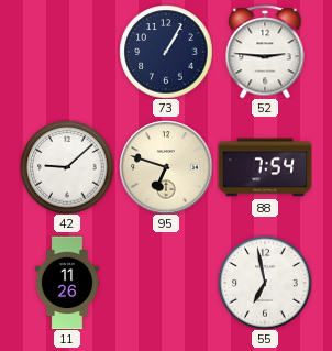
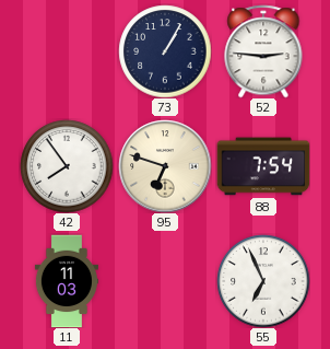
42: 9:08 -> 7:54 (67, 166)
11: 11:26 -> 11:03 (67, 281)
55: 6:58 -> 6:56 (263, 281)
